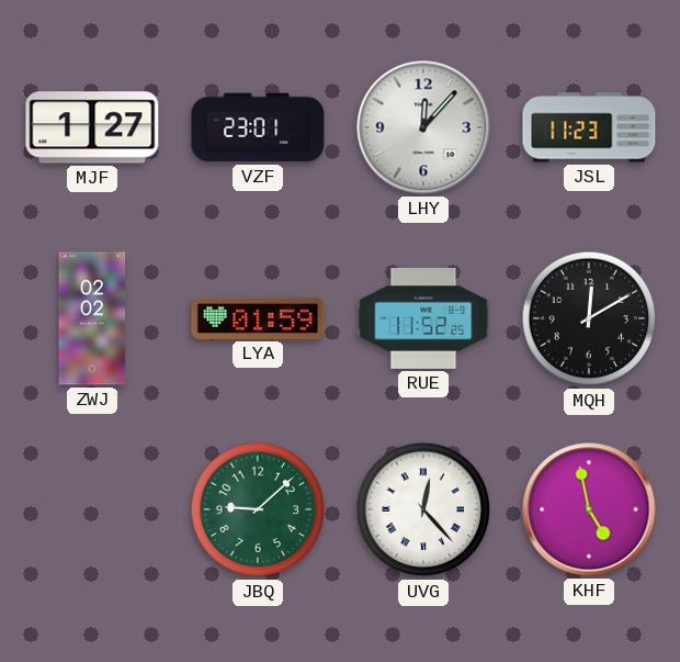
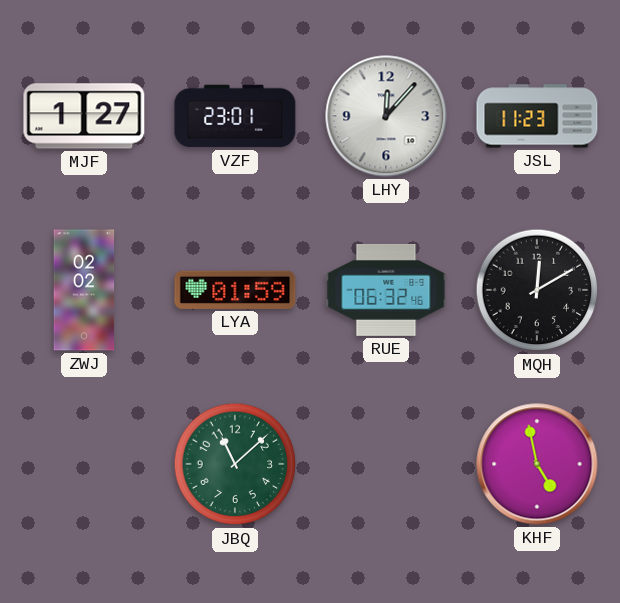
RUE: 11:52 -> 06:32 (386, 290)
JBQ: 9:08 -> 11:08 (235, 464)
UVG: 12:23 -> none (423, 509)
